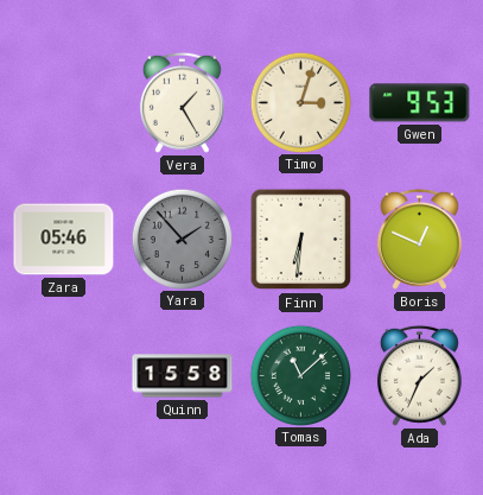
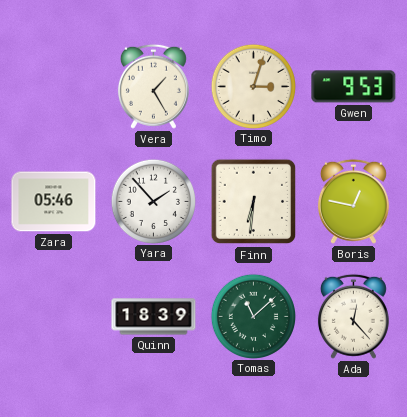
Yara dial: grey -> white (153, 201)
Boris: 12:49 -> 12:47 (353, 201)
Quinn: 15:58 -> 18:39 (154, 317)
Ada: 1:34 -> 12:23 (353, 316)
